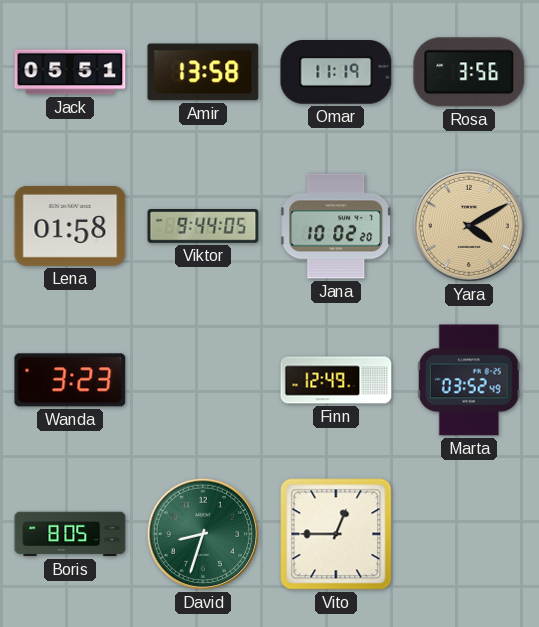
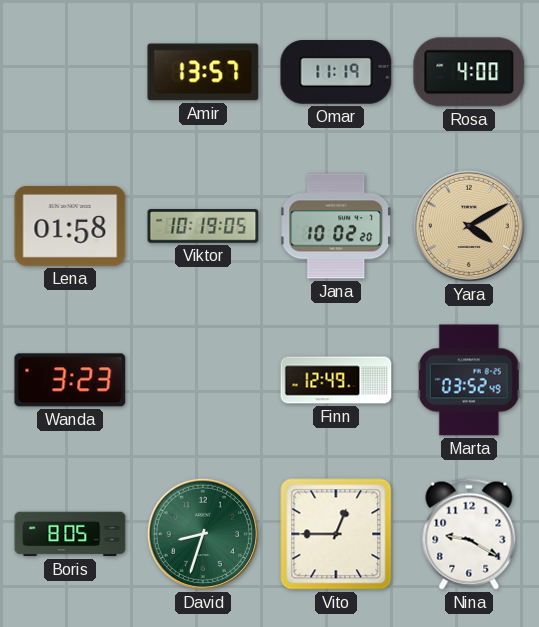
Jack: 05:51 -> none (70, 72)
Amir: 13:58 -> 13:57 (203, 72)
Rosa: 3:56 -> 4:00 (469, 72)
Viktor: 9:44 -> 10:19 (203, 226)
Nina: none -> 9:20 (469, 534)
